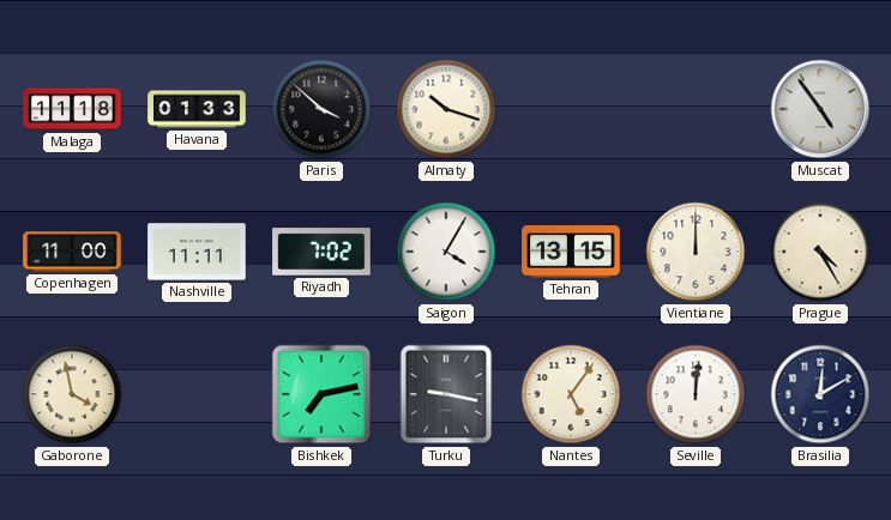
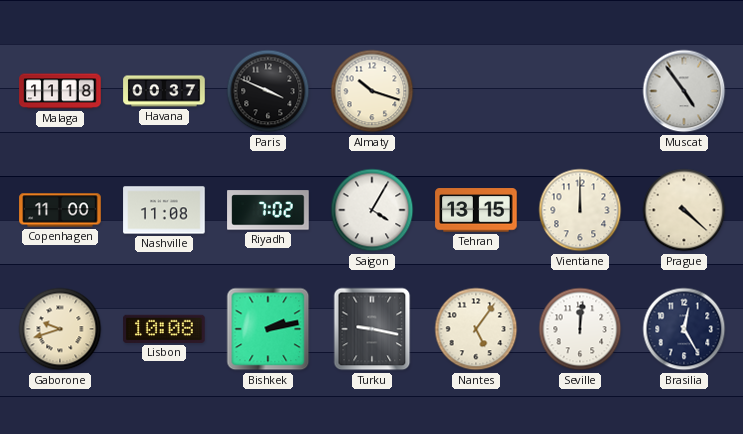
Havana: 01:33 -> 00:37 (164, 91)
Paris: 3:52 -> 3:49 (268, 91)
Nashville: 11:11 -> 11:08 (164, 210)
Prague: 4:25 -> 4:22 (684, 210)
Gaborone: 3:58 -> 9:42 (60, 329)
Lisbon: none -> 10:08 (164, 329)
Bishkek: 7:13 -> 2:13 (268, 329)
Brasilia: 12:10 -> 12:25 (684, 329)
